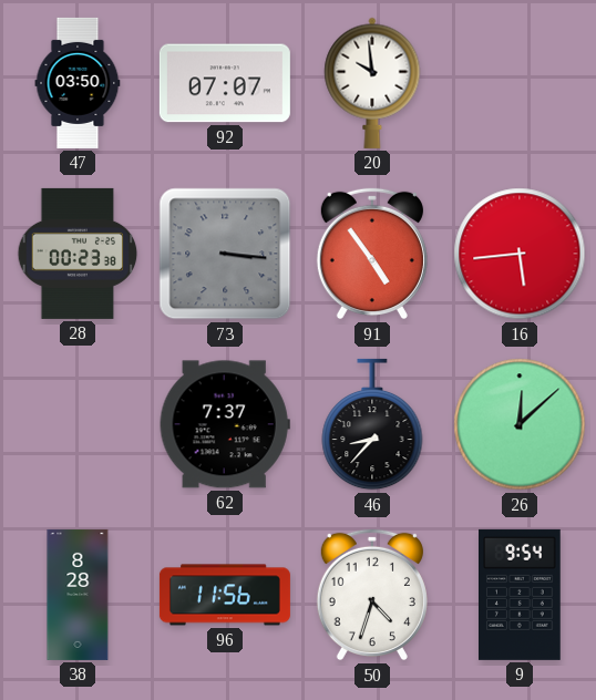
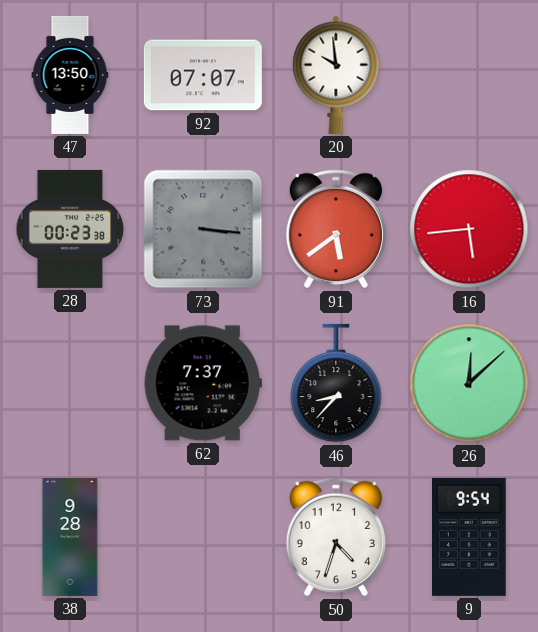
47: 03:50 -> 13:50 (70, 75)
91: 4:54 -> 5:39 (336, 229)
38: 8:28 -> 9:28 (70, 537)
96: 11:56 -> none (225, 595)
